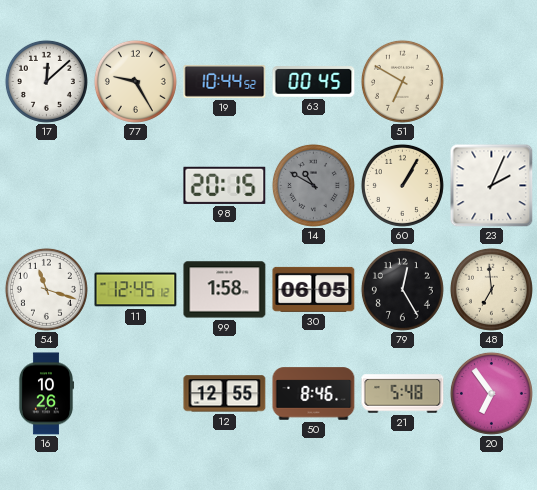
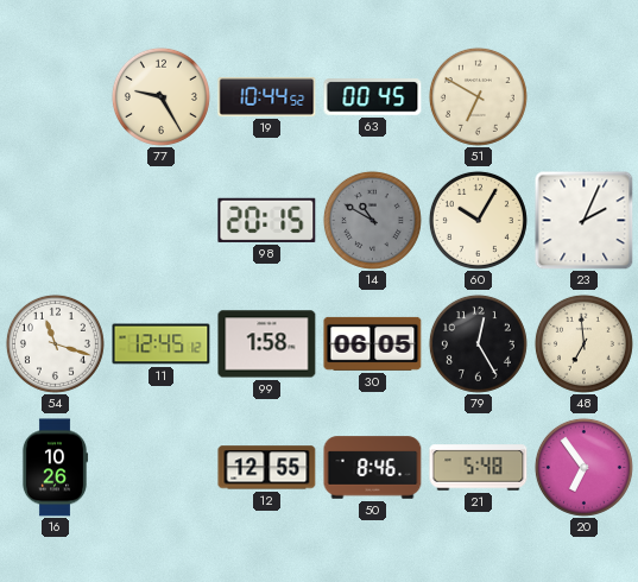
17: 12:08 -> none (46, 81)
60: 1:05 -> 10:05 (478, 220)
